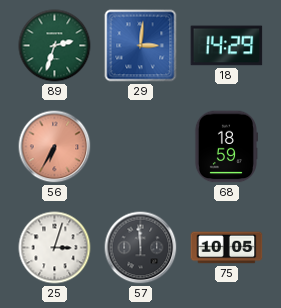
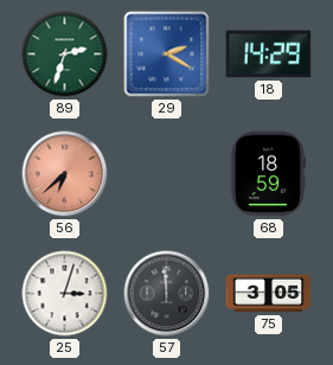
29: 3:01 -> 2:20 (167, 55)
56: 6:35 -> 6:38 (65, 174)
75: 10:05 -> 3:05 (269, 294)
